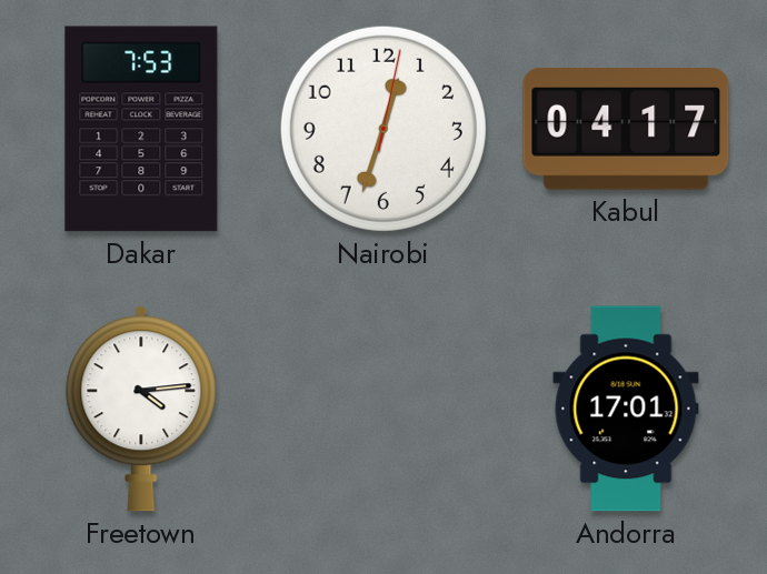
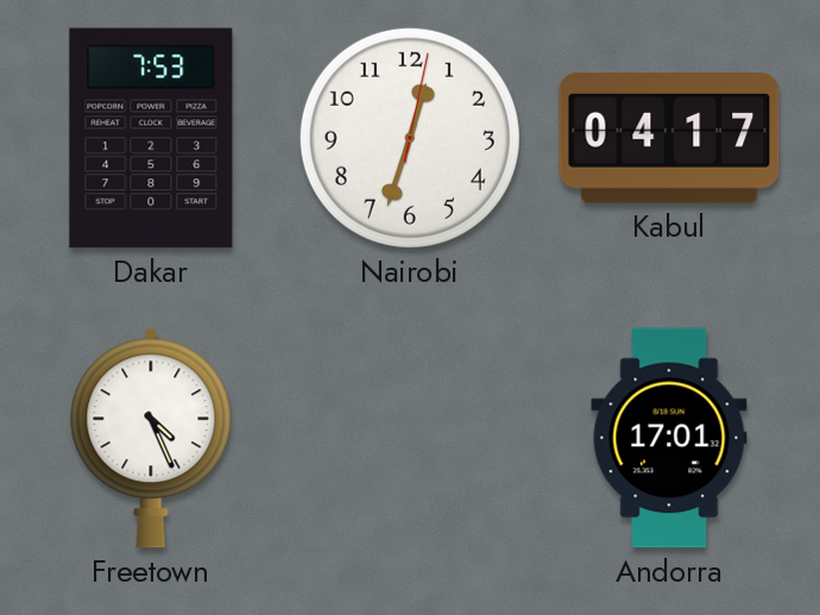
Freetown: 4:14 -> 4:26 (151, 438)
